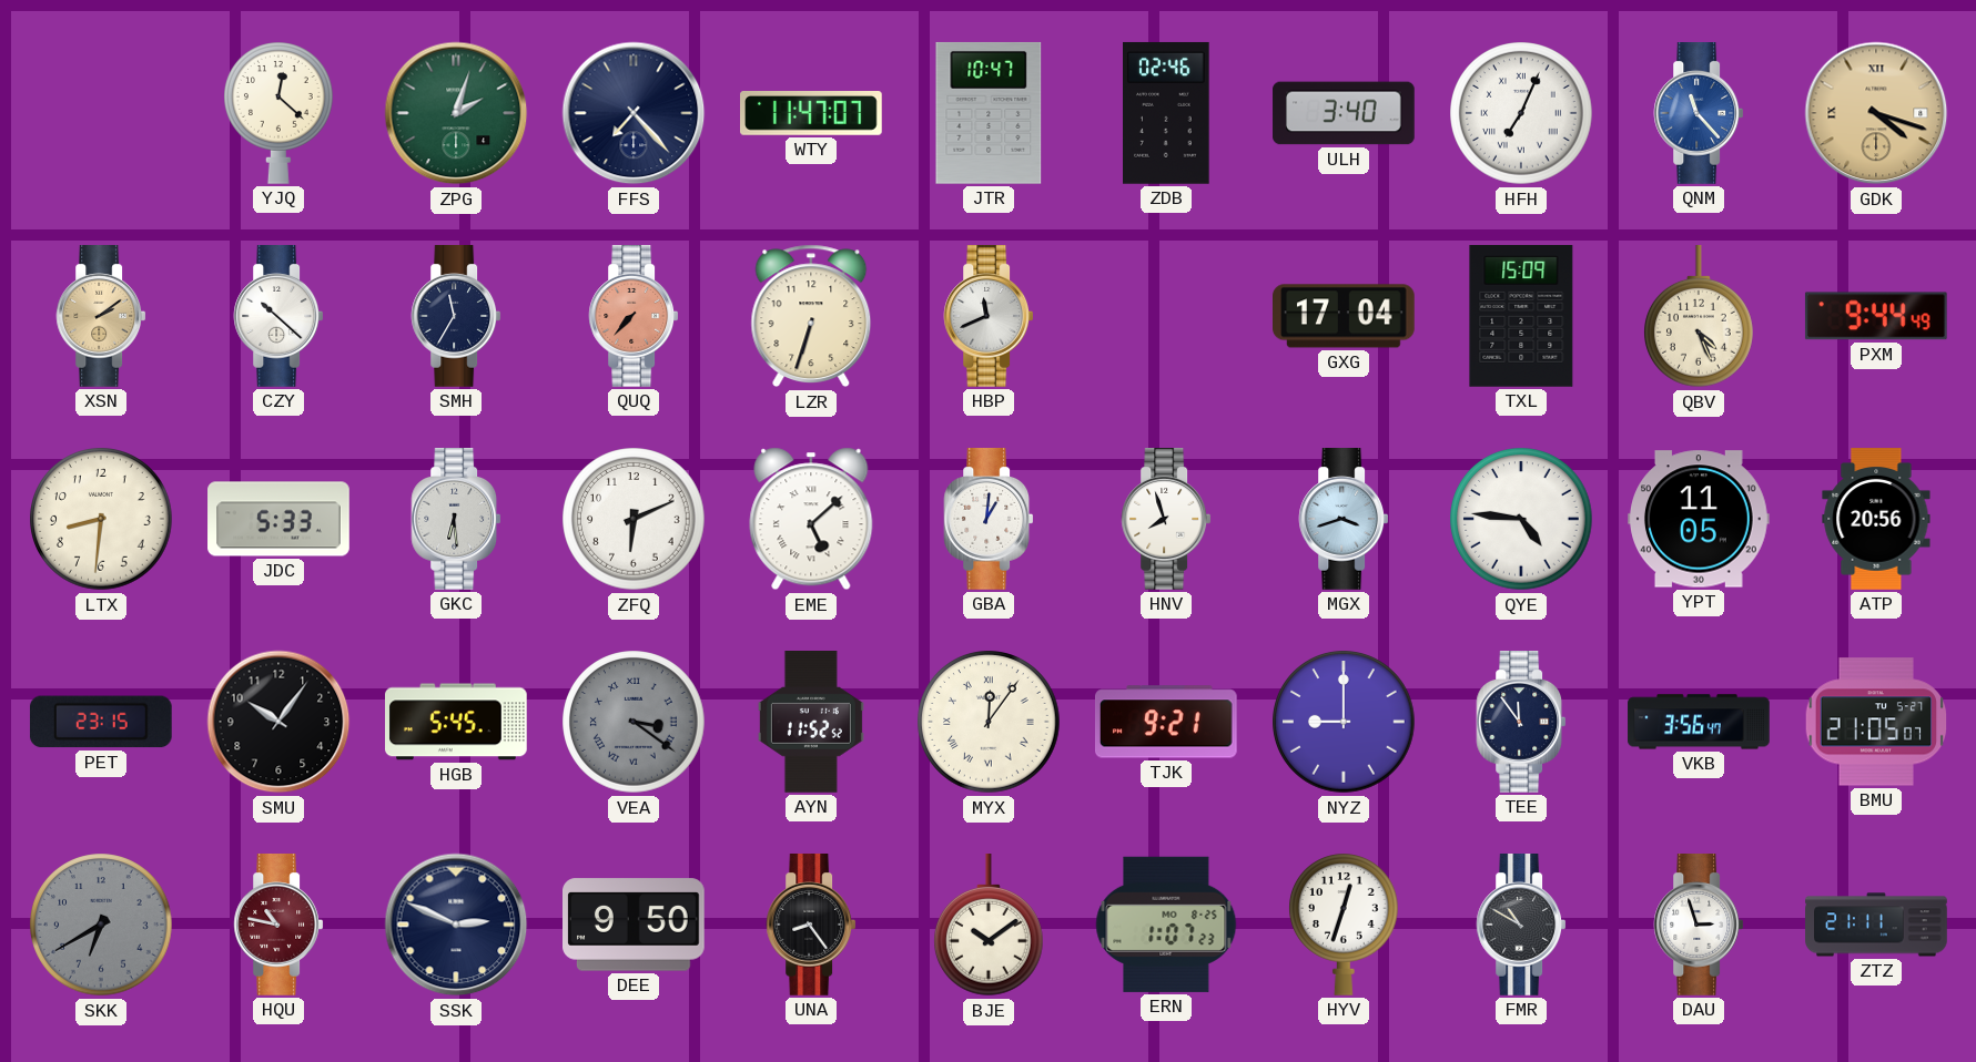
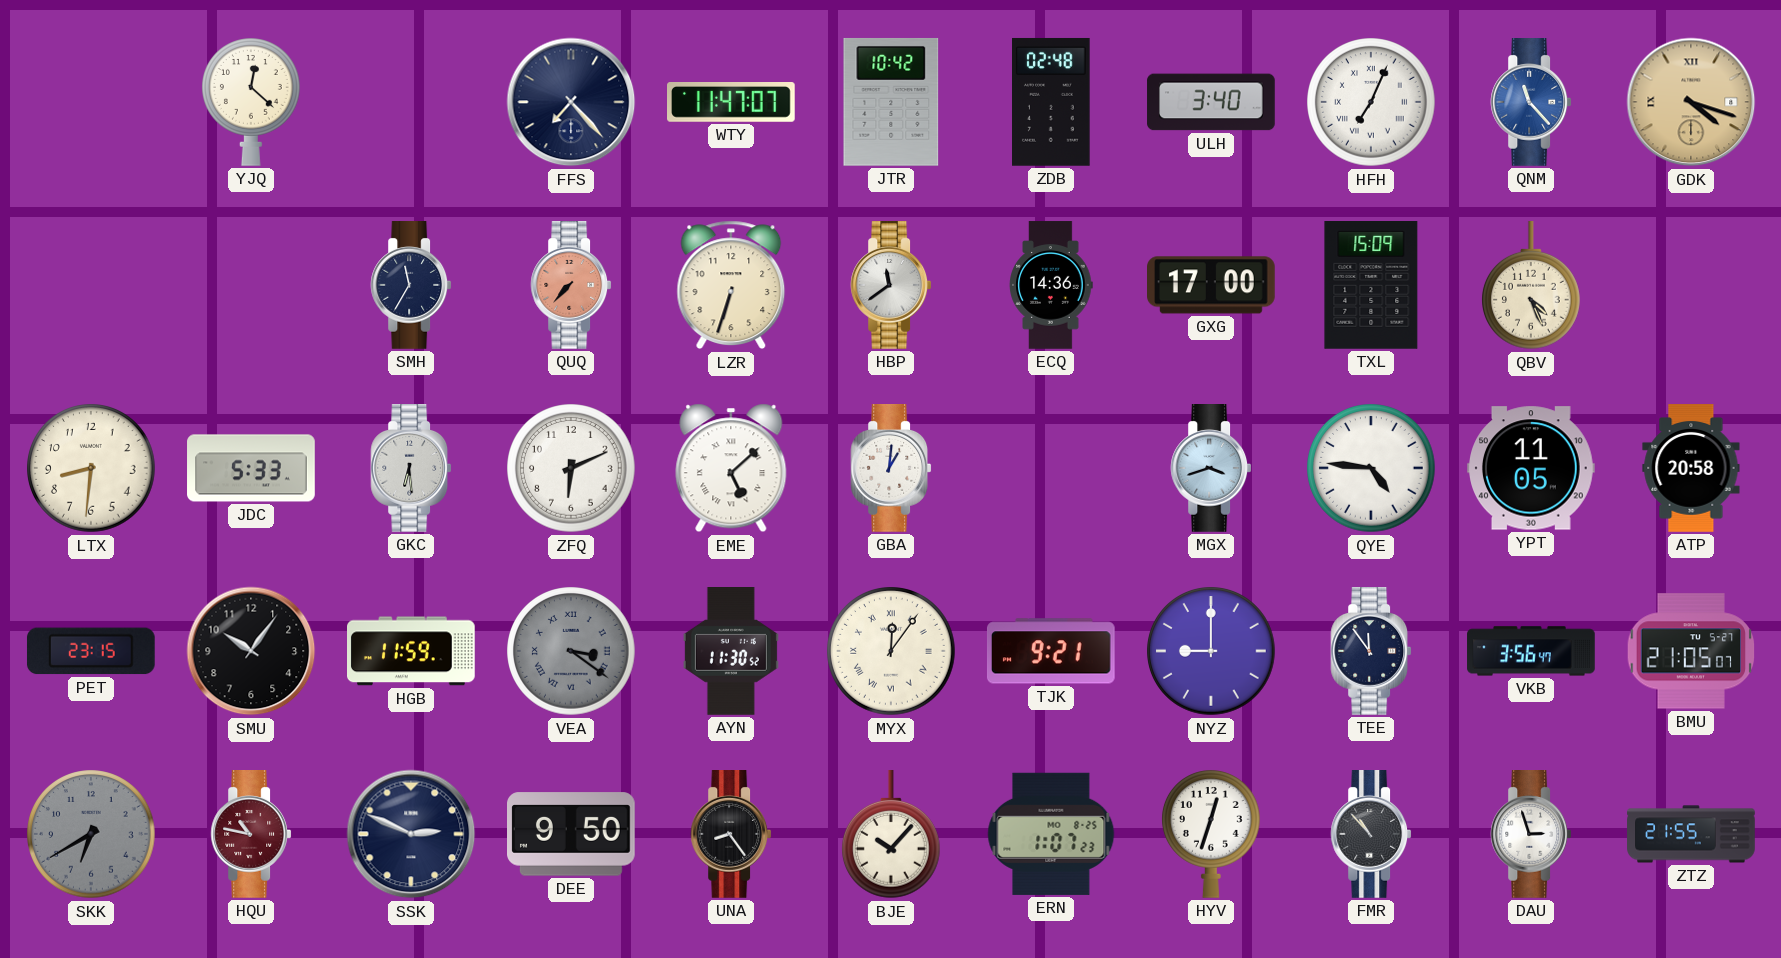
ZPG: 2:03 -> none (456, 113)
JTR: 10:47 -> 10:42 (891, 102)
ZDB: 02:46 -> 02:48 (1051, 102)
XSN: 2:09 -> none (101, 317)
CZY: 10:22 -> none (278, 317)
HBP: 11:41 -> 11:39 (891, 286)
ECQ: none -> 14:36 (1051, 285)
GXG: 17:04 -> 17:00 (1212, 285)
PXM: 9:44 -> none (1876, 316)
HNV: 7:57 -> none (1166, 520)
ATP: 20:56 -> 20:58 (1691, 468)
HGB: 5:45 -> 11:59 (412, 651)
AYN: 11:52 -> 11:30 (731, 652)
BJE: 10:09 -> 10:07 (892, 835)
FMR: 10:50 -> 10:53 (1371, 835)
ZTZ: 21:11 -> 21:55 (1691, 834)
